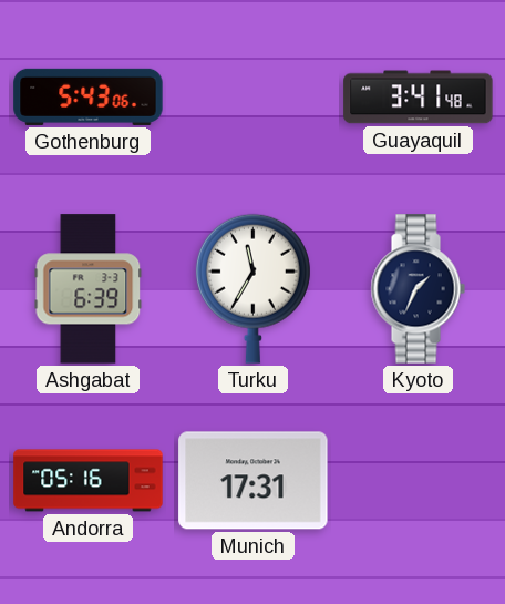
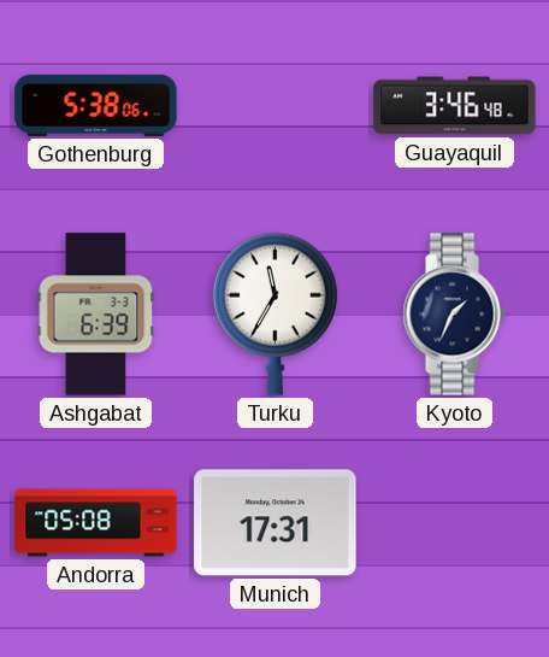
Gothenburg: 5:43 -> 5:38 (96, 105)
Guayaquil: 3:41 -> 3:46 (455, 106)
Andorra: 05:16 -> 05:08 (96, 523)
